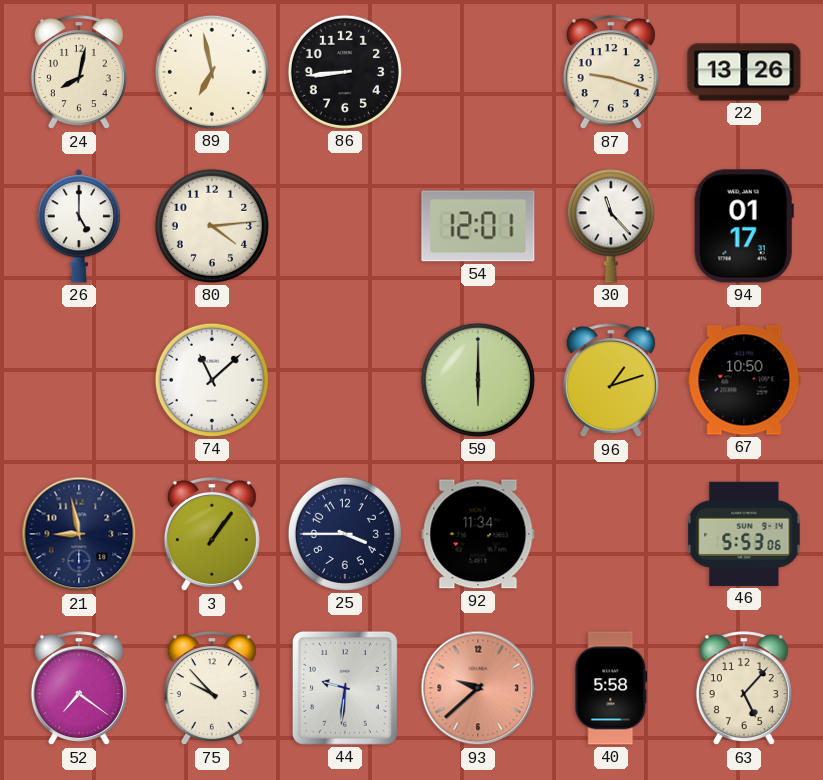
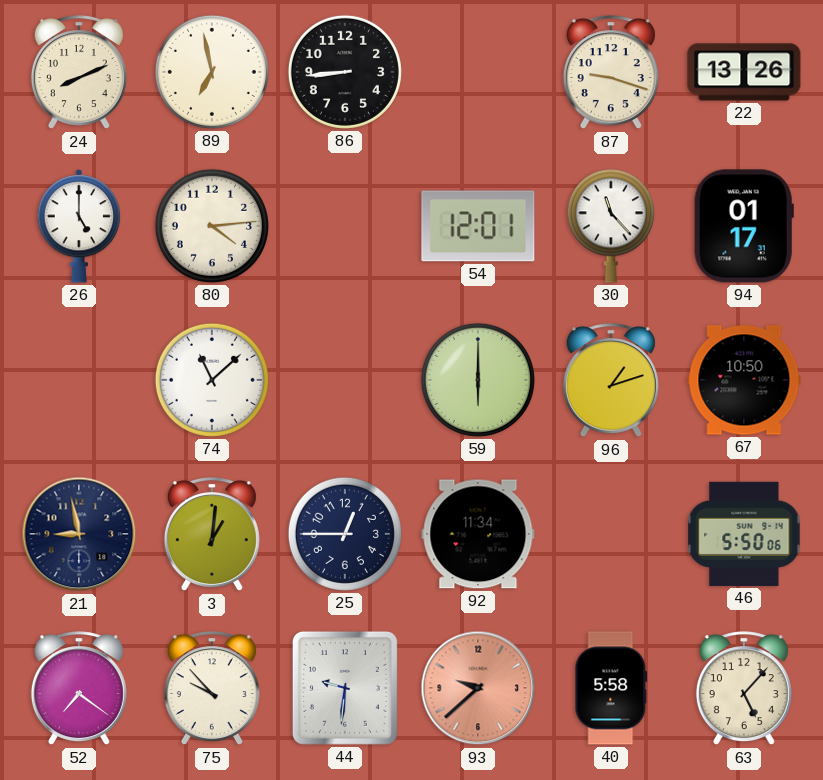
24: 8:02 -> 8:11 (79, 73)
3: 1:06 -> 1:01 (212, 535)
25: 3:45 -> 12:45 (345, 534)
46: 5:53 -> 5:50 (744, 534)
